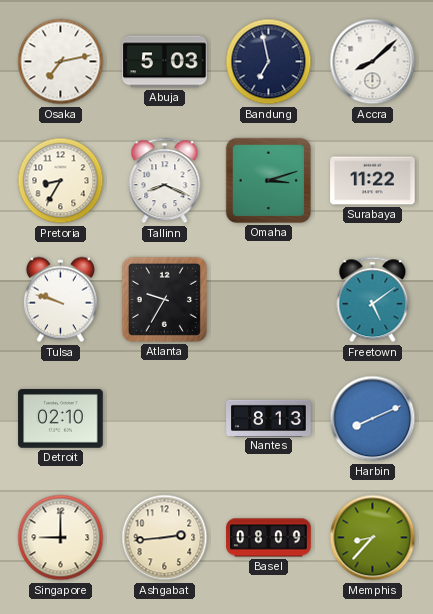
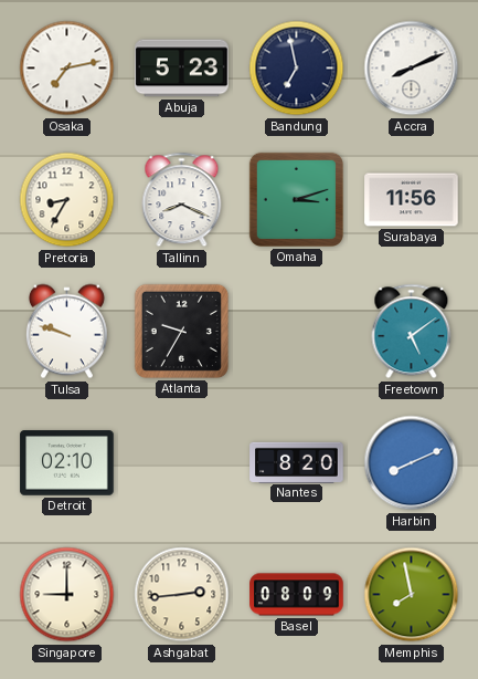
Abuja: 5:03 -> 5:23 (182, 69)
Accra: 8:08 -> 8:11 (412, 69)
Surabaya: 11:22 -> 11:56 (412, 200)
Nantes: 8:13 -> 8:20 (297, 462)
Memphis: 8:37 -> 7:58 (412, 595)
